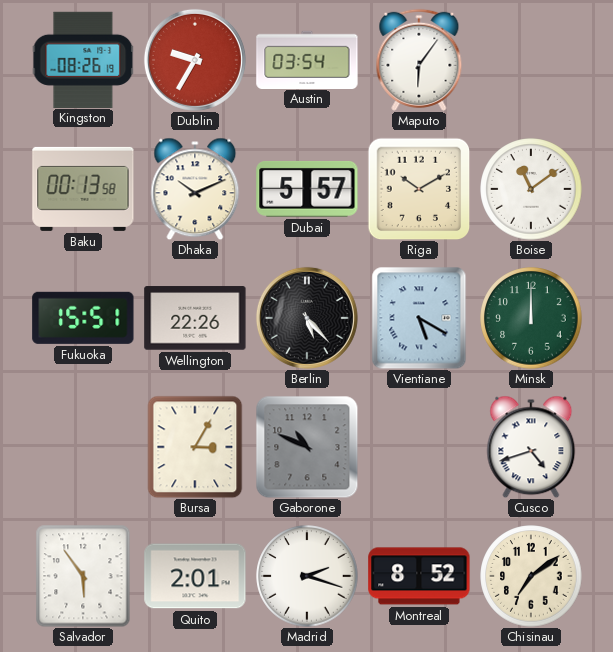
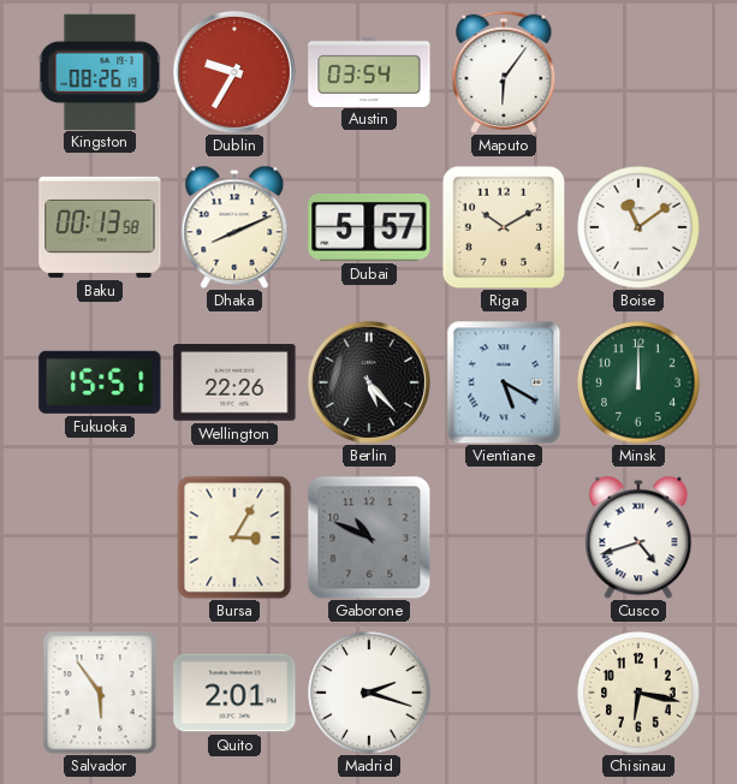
Dhaka: 10:11 -> 8:11 (234, 227)
Montreal: 8:52 -> none (419, 576)
Chisinau: 7:09 -> 6:17 (638, 693)
